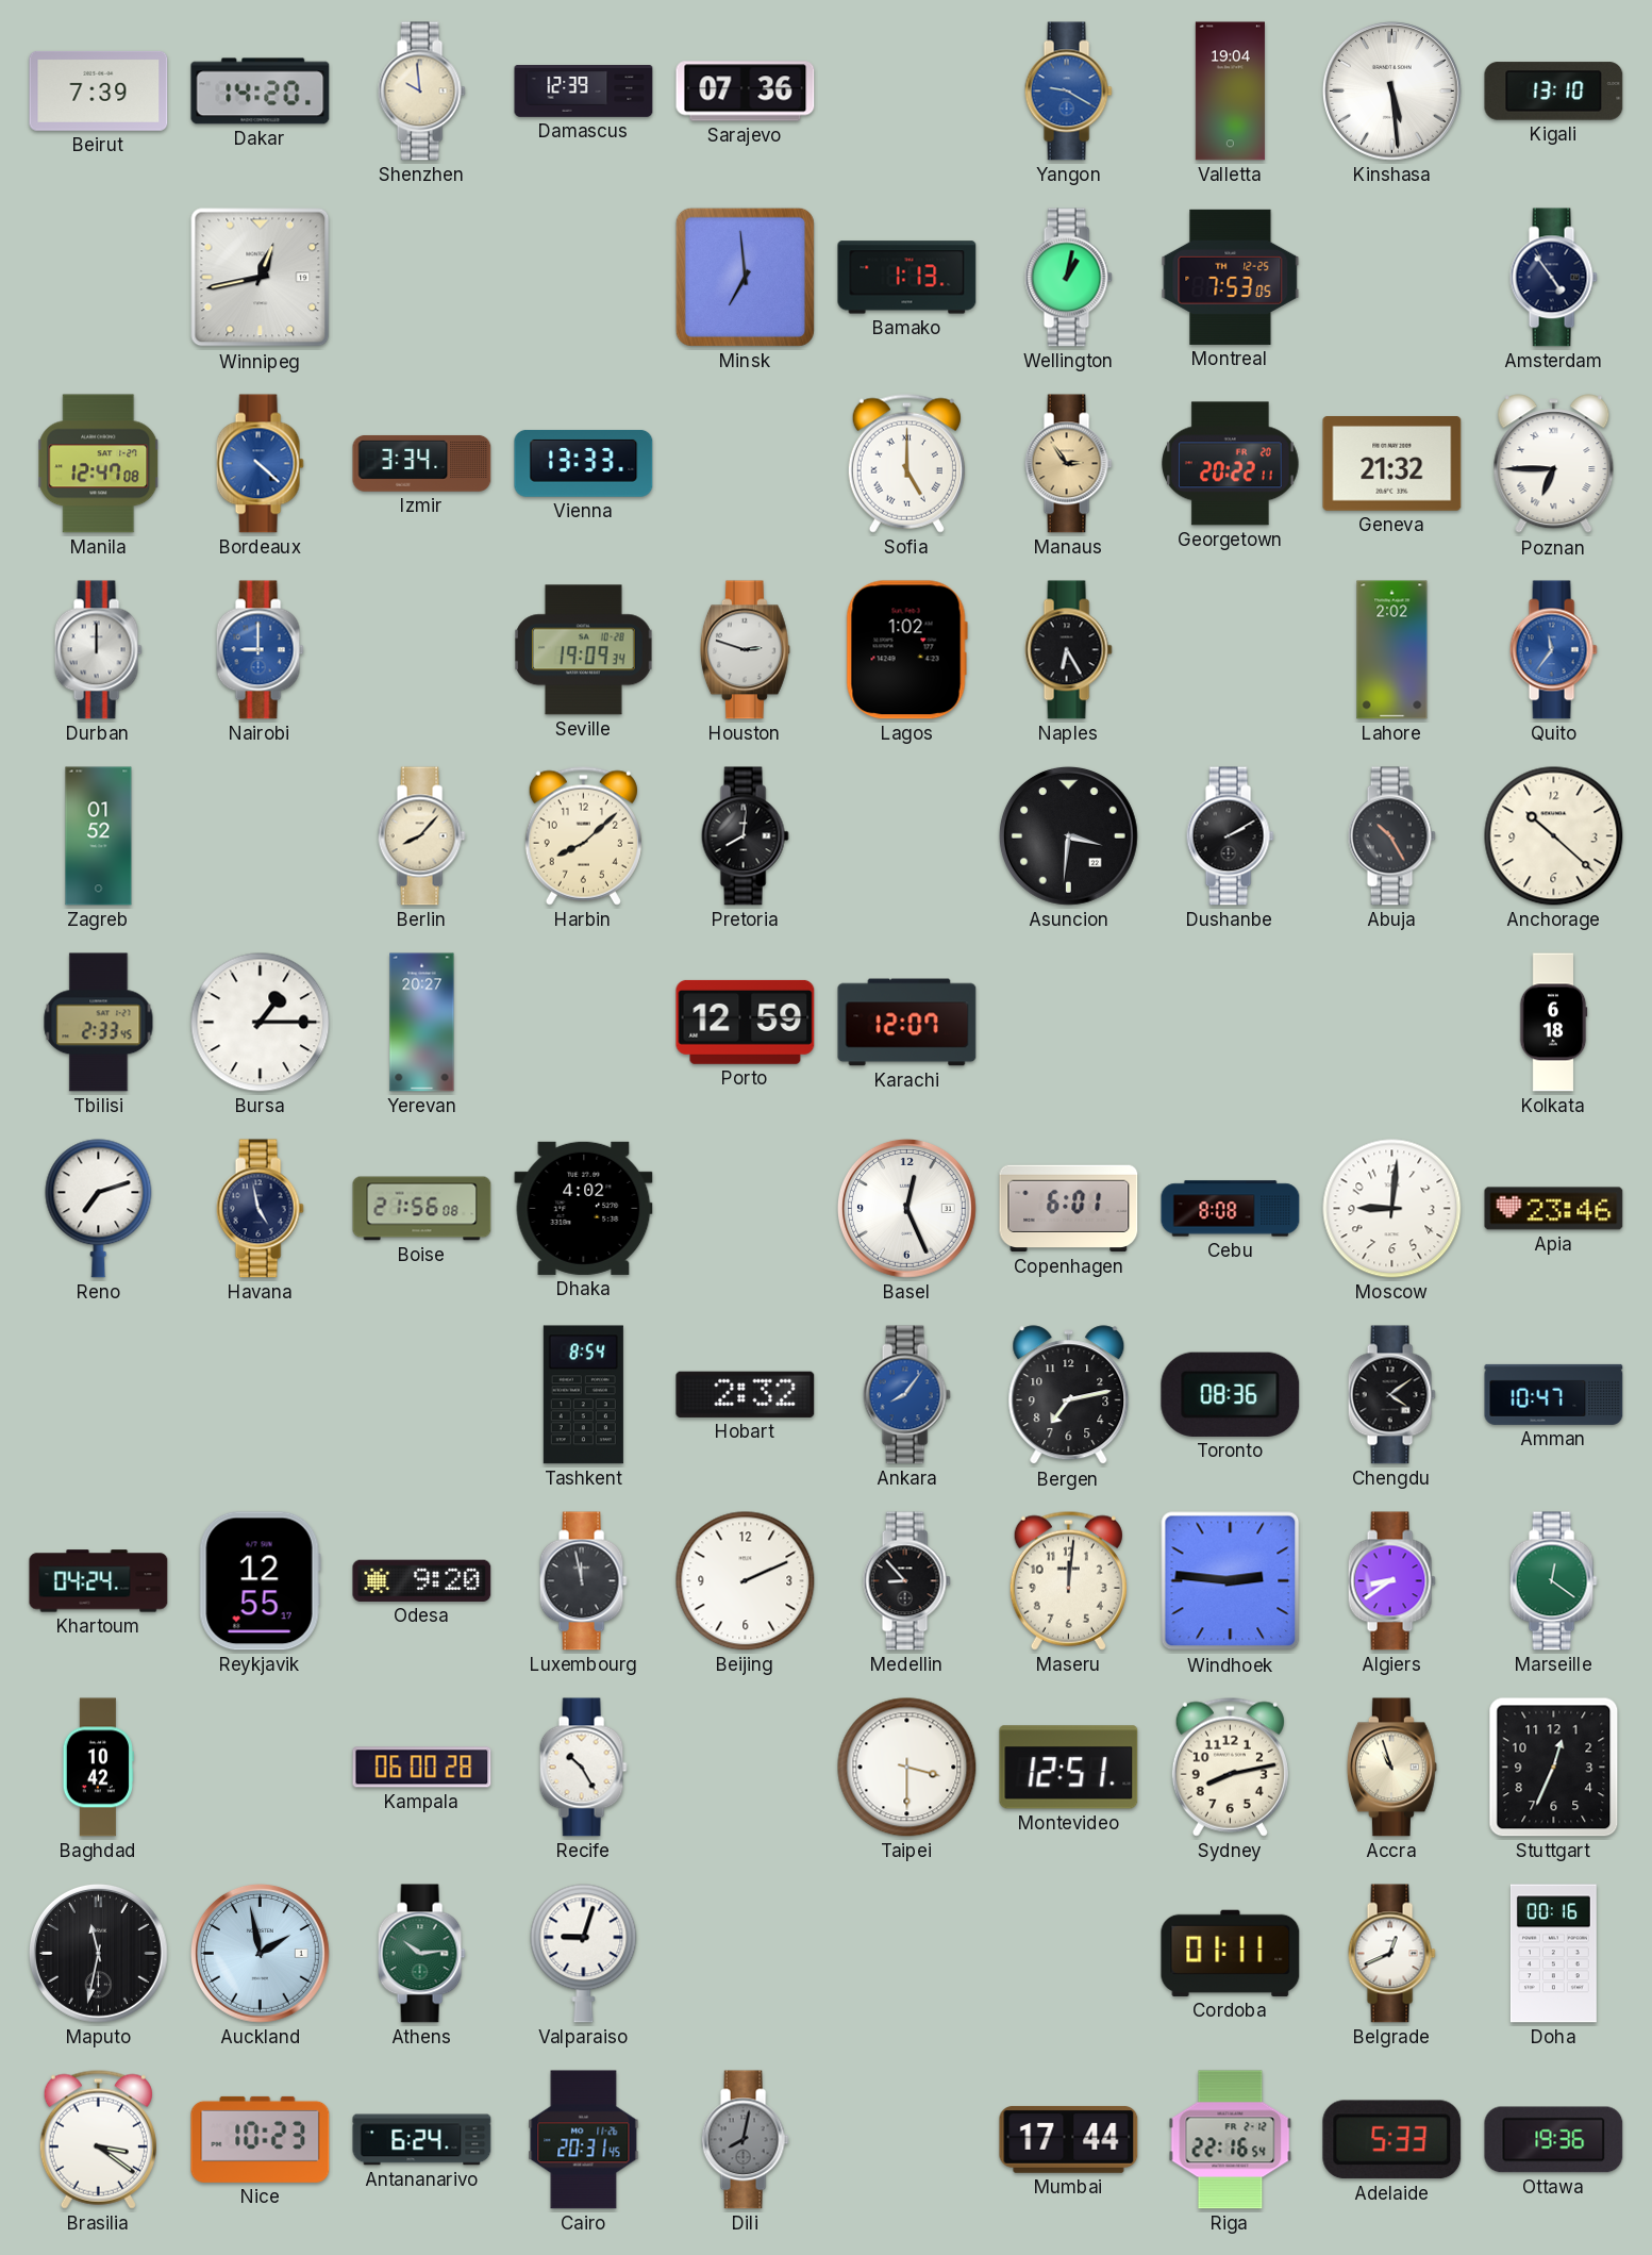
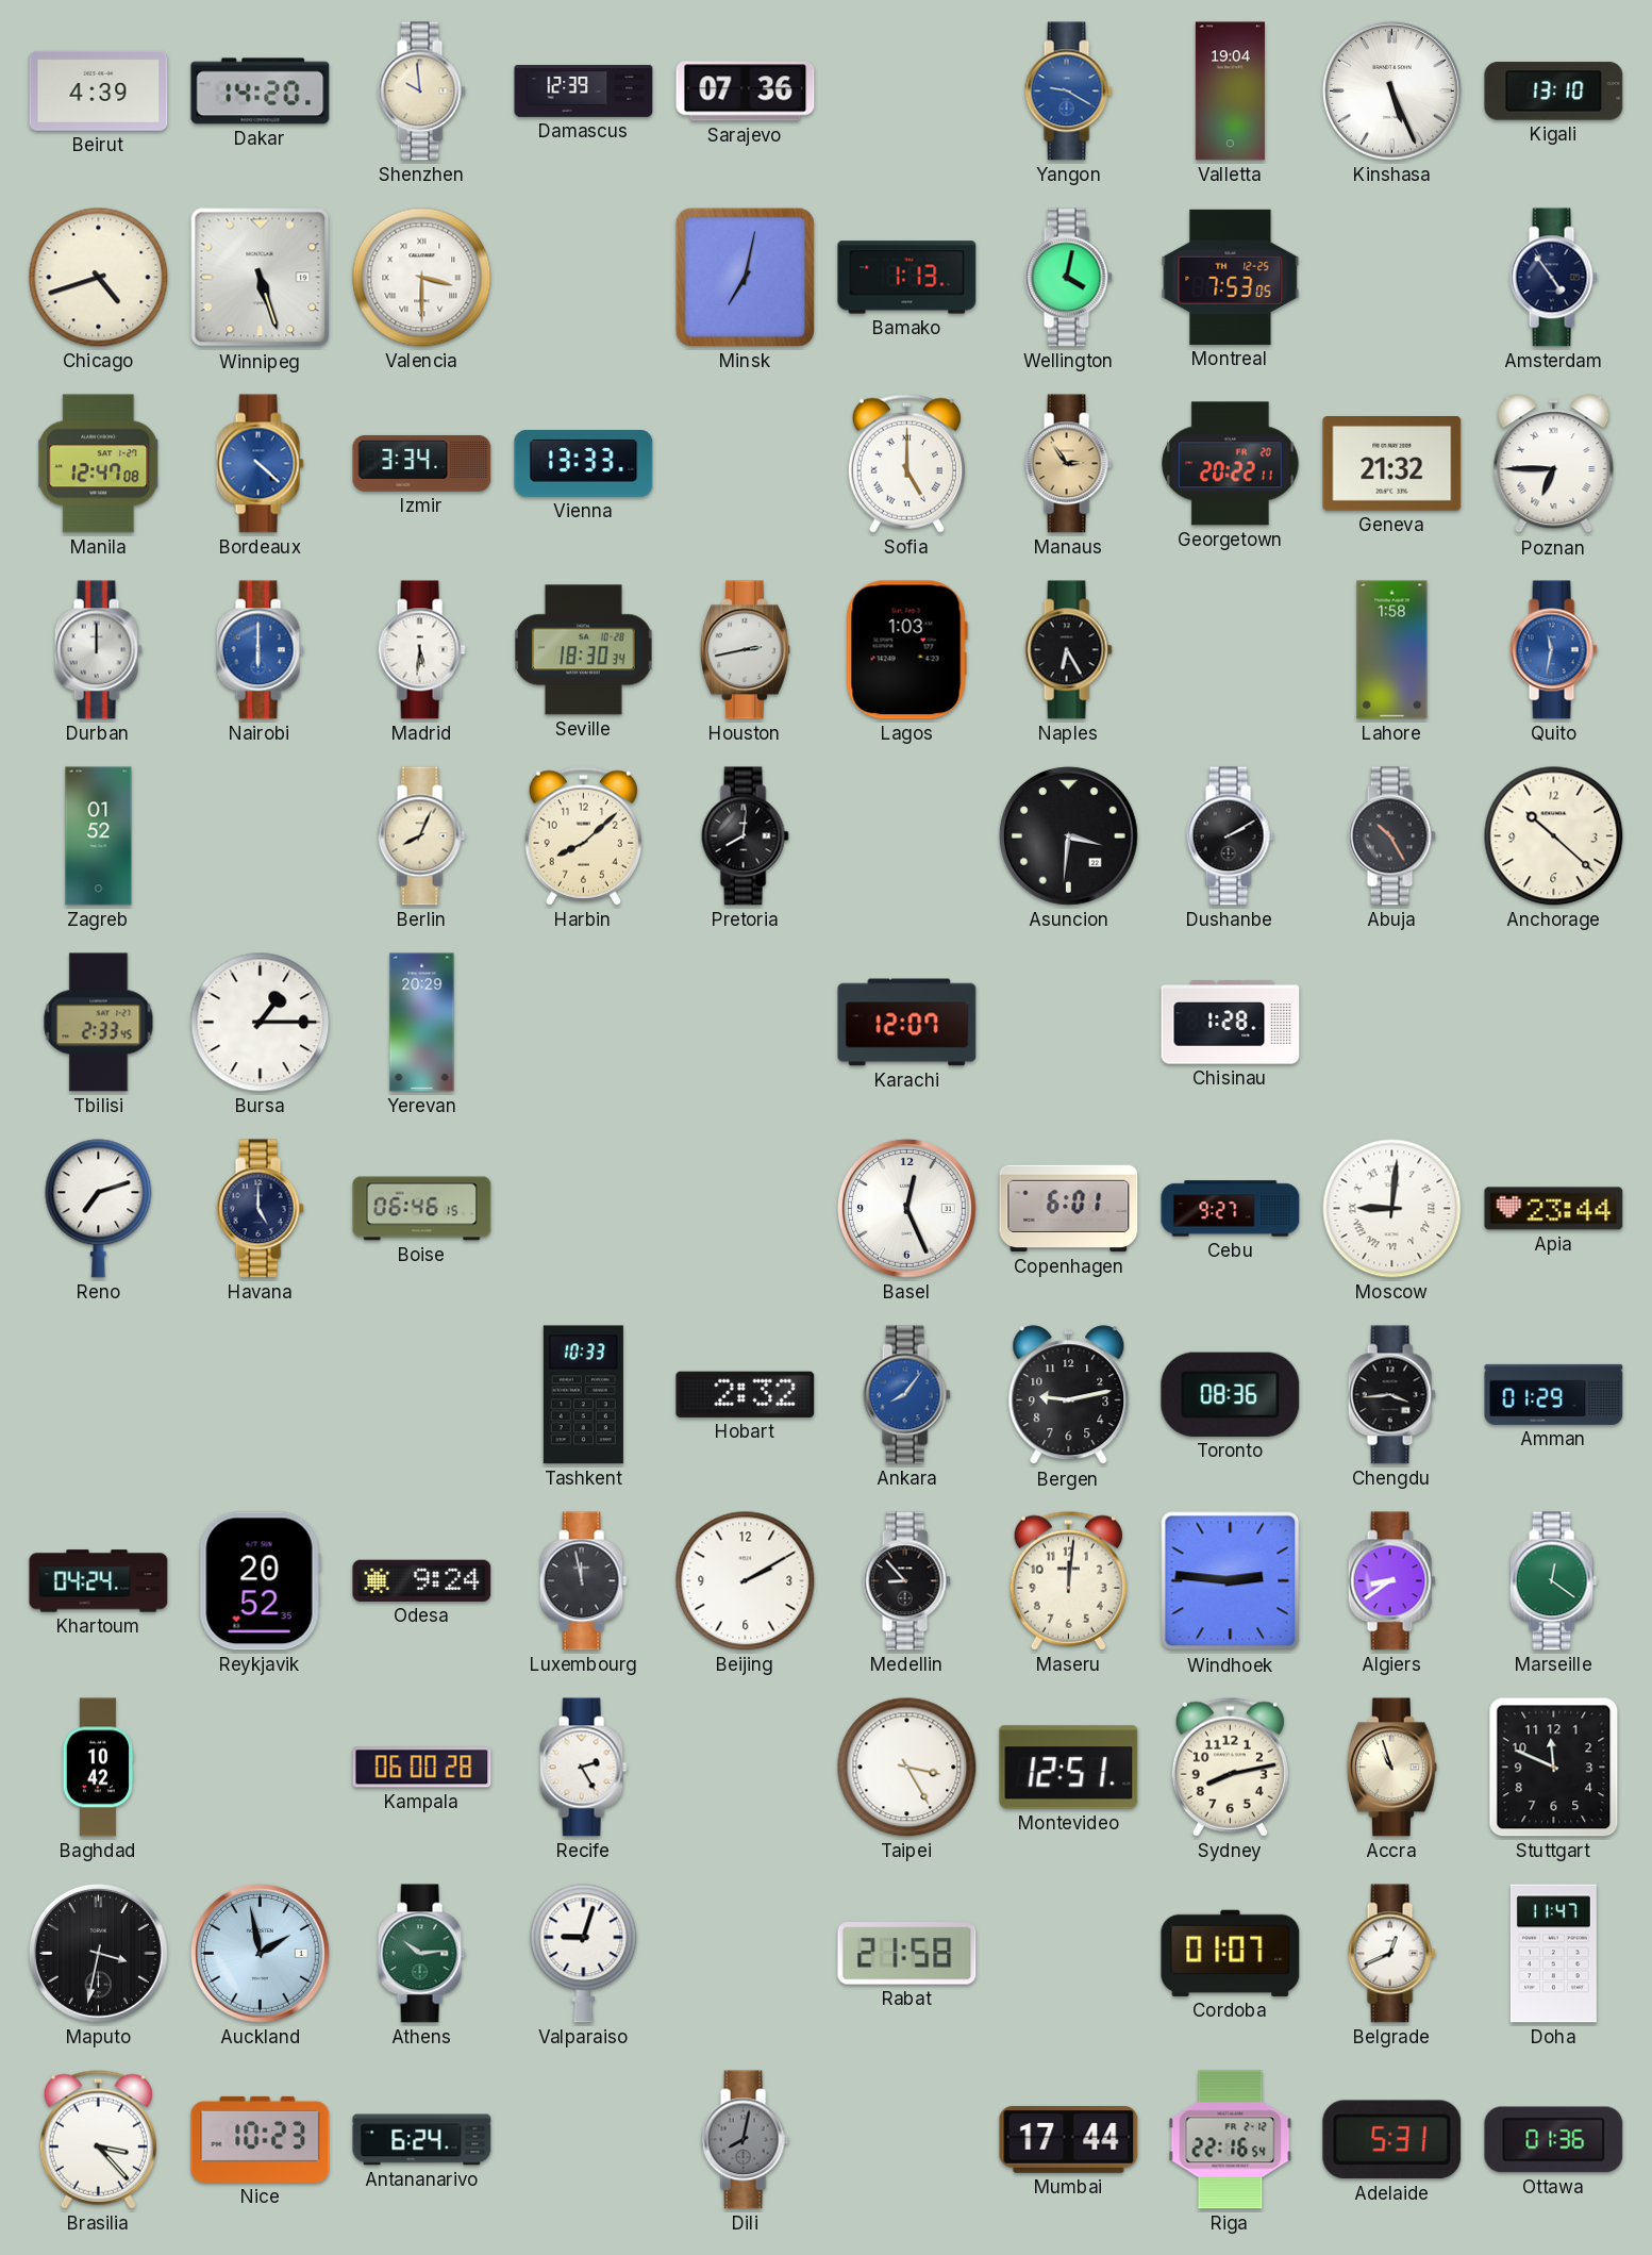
Beirut: 7:39 -> 4:39 (99, 90)
Kinshasa: 5:29 -> 5:26 (1391, 90)
Chicago: none -> 4:42 (99, 278)
Winnipeg: 12:43 -> 5:27 (261, 278)
Valencia: none -> 3:30 (422, 278)
Minsk: 6:59 -> 7:02 (745, 277)
Wellington: 1:02 -> 4:02 (1068, 278)
Nairobi: 9:00 -> 6:00 (260, 650)
Madrid: none -> 5:31 (421, 650)
Seville: 19:09 -> 18:30 (584, 650)
Houston: 2:48 -> 2:43 (745, 650)
Lagos: 1:02 -> 1:03 (906, 650)
Lahore: 2:02 -> 1:58 (1392, 650)
Quito: 11:36 -> 11:32 (1553, 650)
Berlin: 8:07 -> 8:04 (421, 836)
Yerevan: 20:27 -> 20:29 (422, 1023)
Porto: 12:59 -> none (746, 1022)
Chisinau: none -> 1:28 (1231, 1023)
Kolkata: 6:18 -> none (1553, 1023)
Havana: 4:58 -> 5:00 (260, 1209)
Boise: 21:56 -> 06:46 (422, 1209)
Dhaka: 4:02 -> none (584, 1208)
Cebu: 8:08 -> 9:27 (1231, 1209)
Moscow numerals: Arabic -> Roman (1392, 1209)
Apia: 23:46 -> 23:44 (1554, 1209)
Tashkent: 8:54 -> 10:33 (583, 1395)
Bergen: 7:13 -> 9:13 (1069, 1395)
Chengdu: 4:09 -> 3:44 (1391, 1395)
Amman: 10:47 -> 01:29 (1554, 1394)
Reykjavik: 12:55 -> 20:52 (260, 1581)
Odesa: 9:20 -> 9:24 (422, 1580)
Beijing: 2:11 -> 2:10 (746, 1581)
Recife: 10:25 -> 2:25 (583, 1768)
Taipei: 3:30 -> 3:25 (907, 1768)
Stuttgart: 12:34 -> 11:49 (1554, 1768)
Maputo: 11:32 -> 3:32 (98, 1953)
Rabat: none -> 21:58 (907, 1954)
Cordoba: 01:11 -> 01:07 (1231, 1953)
Doha: 00:16 -> 11:47 (1553, 1954)
Brasilia: 3:21 -> 3:23 (98, 2139)
Cairo: 20:31 -> none (584, 2140)
Adelaide: 5:33 -> 5:31 (1392, 2140)
Ottawa: 19:36 -> 01:36 (1554, 2140)
